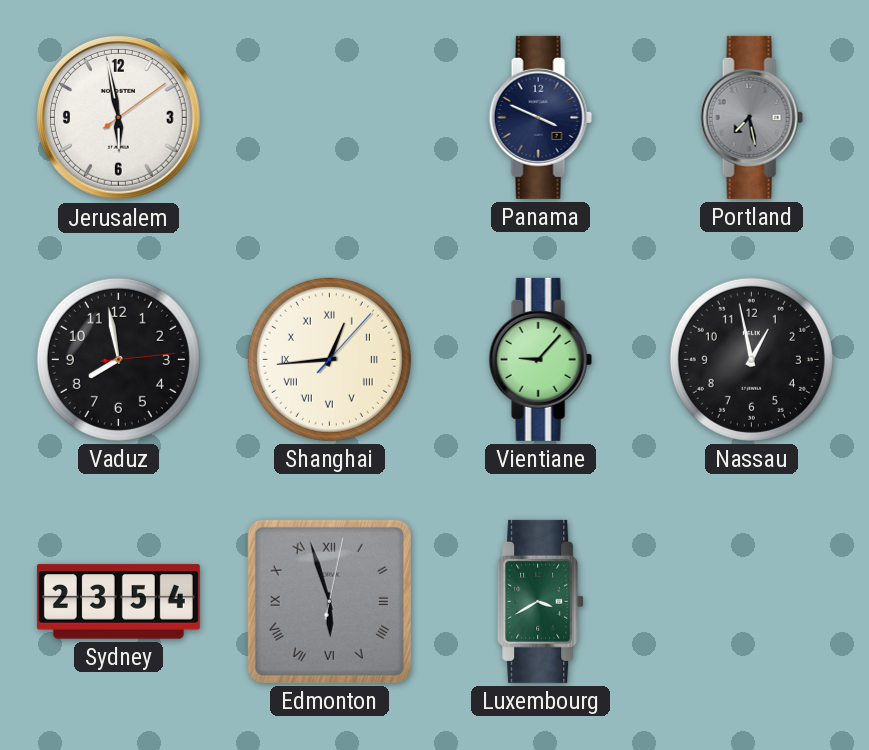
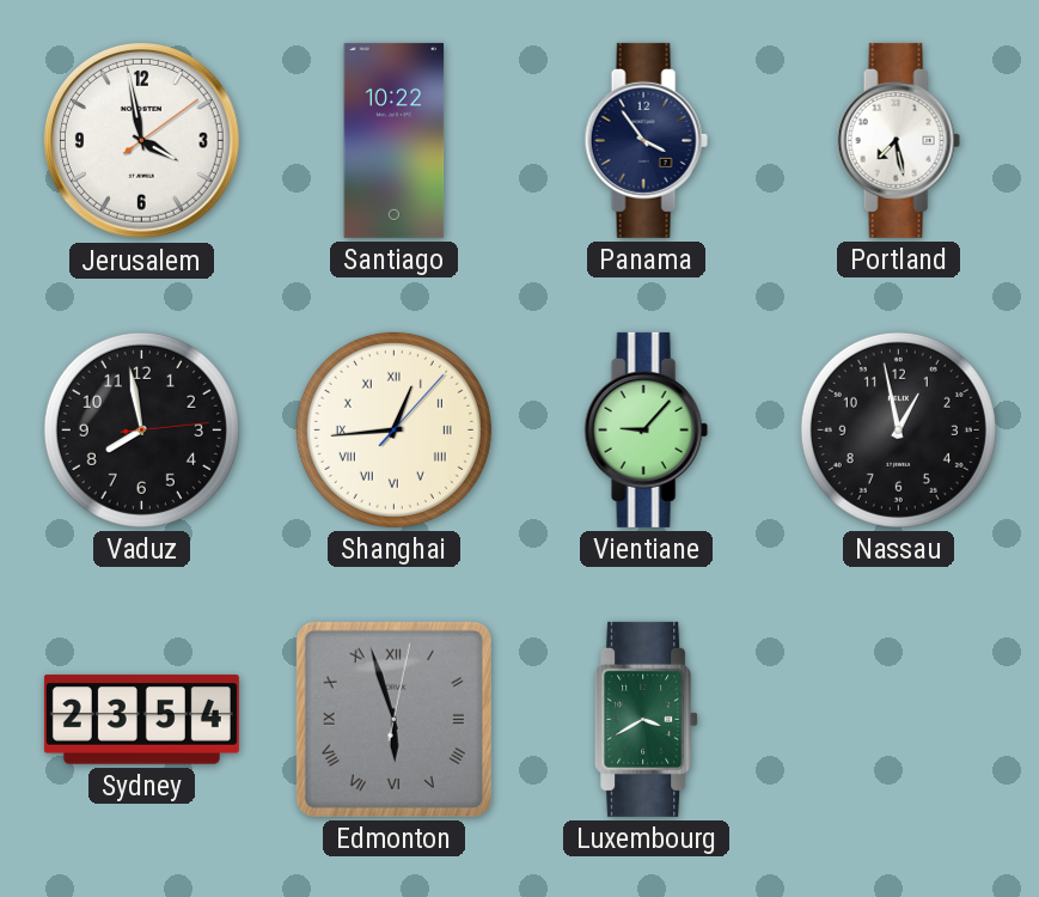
Jerusalem: 5:58 -> 3:58 (141, 140)
Santiago: none -> 10:22 (395, 140)
Panama: 3:49 -> 3:54 (646, 140)
Portland dial: grey -> white (898, 140)
